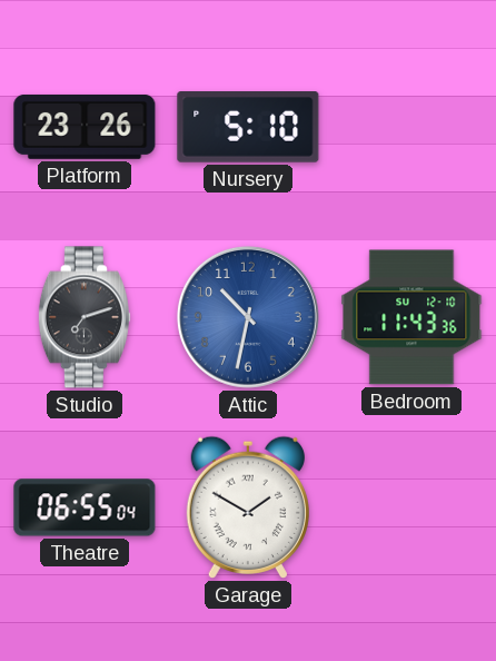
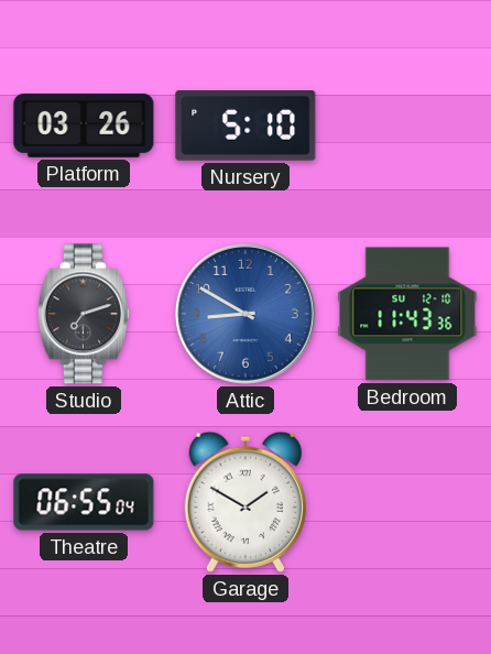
Platform: 23:26 -> 03:26 (84, 126)
Attic: 10:32 -> 8:50 (245, 314)
